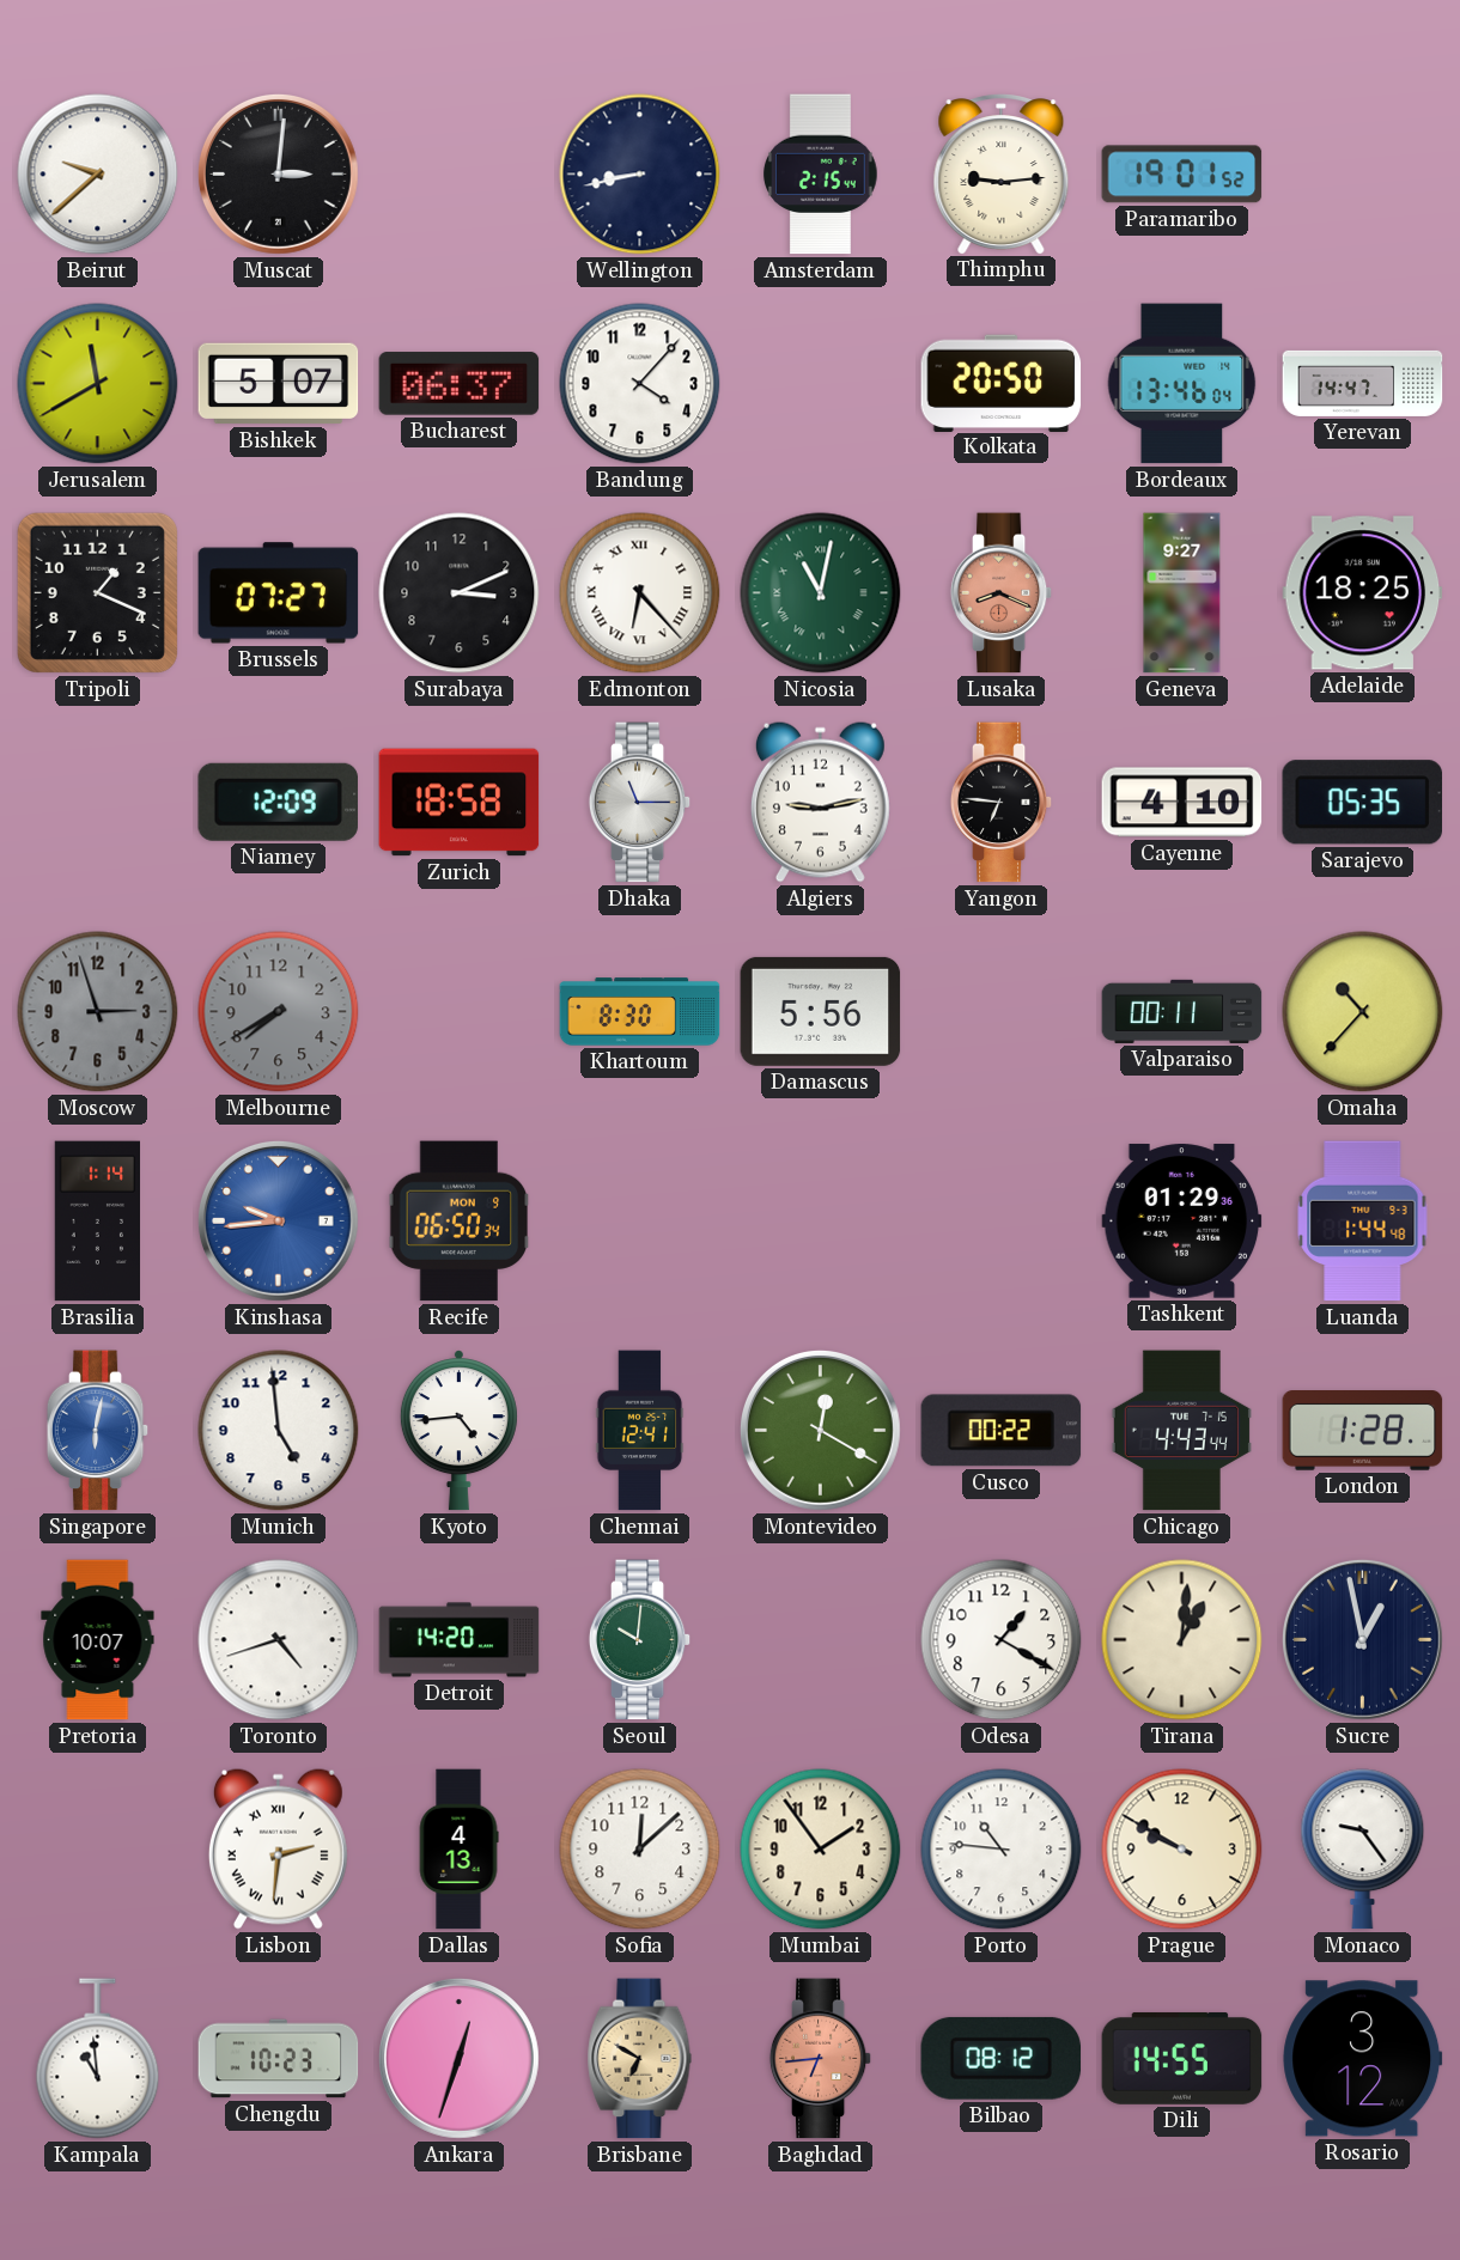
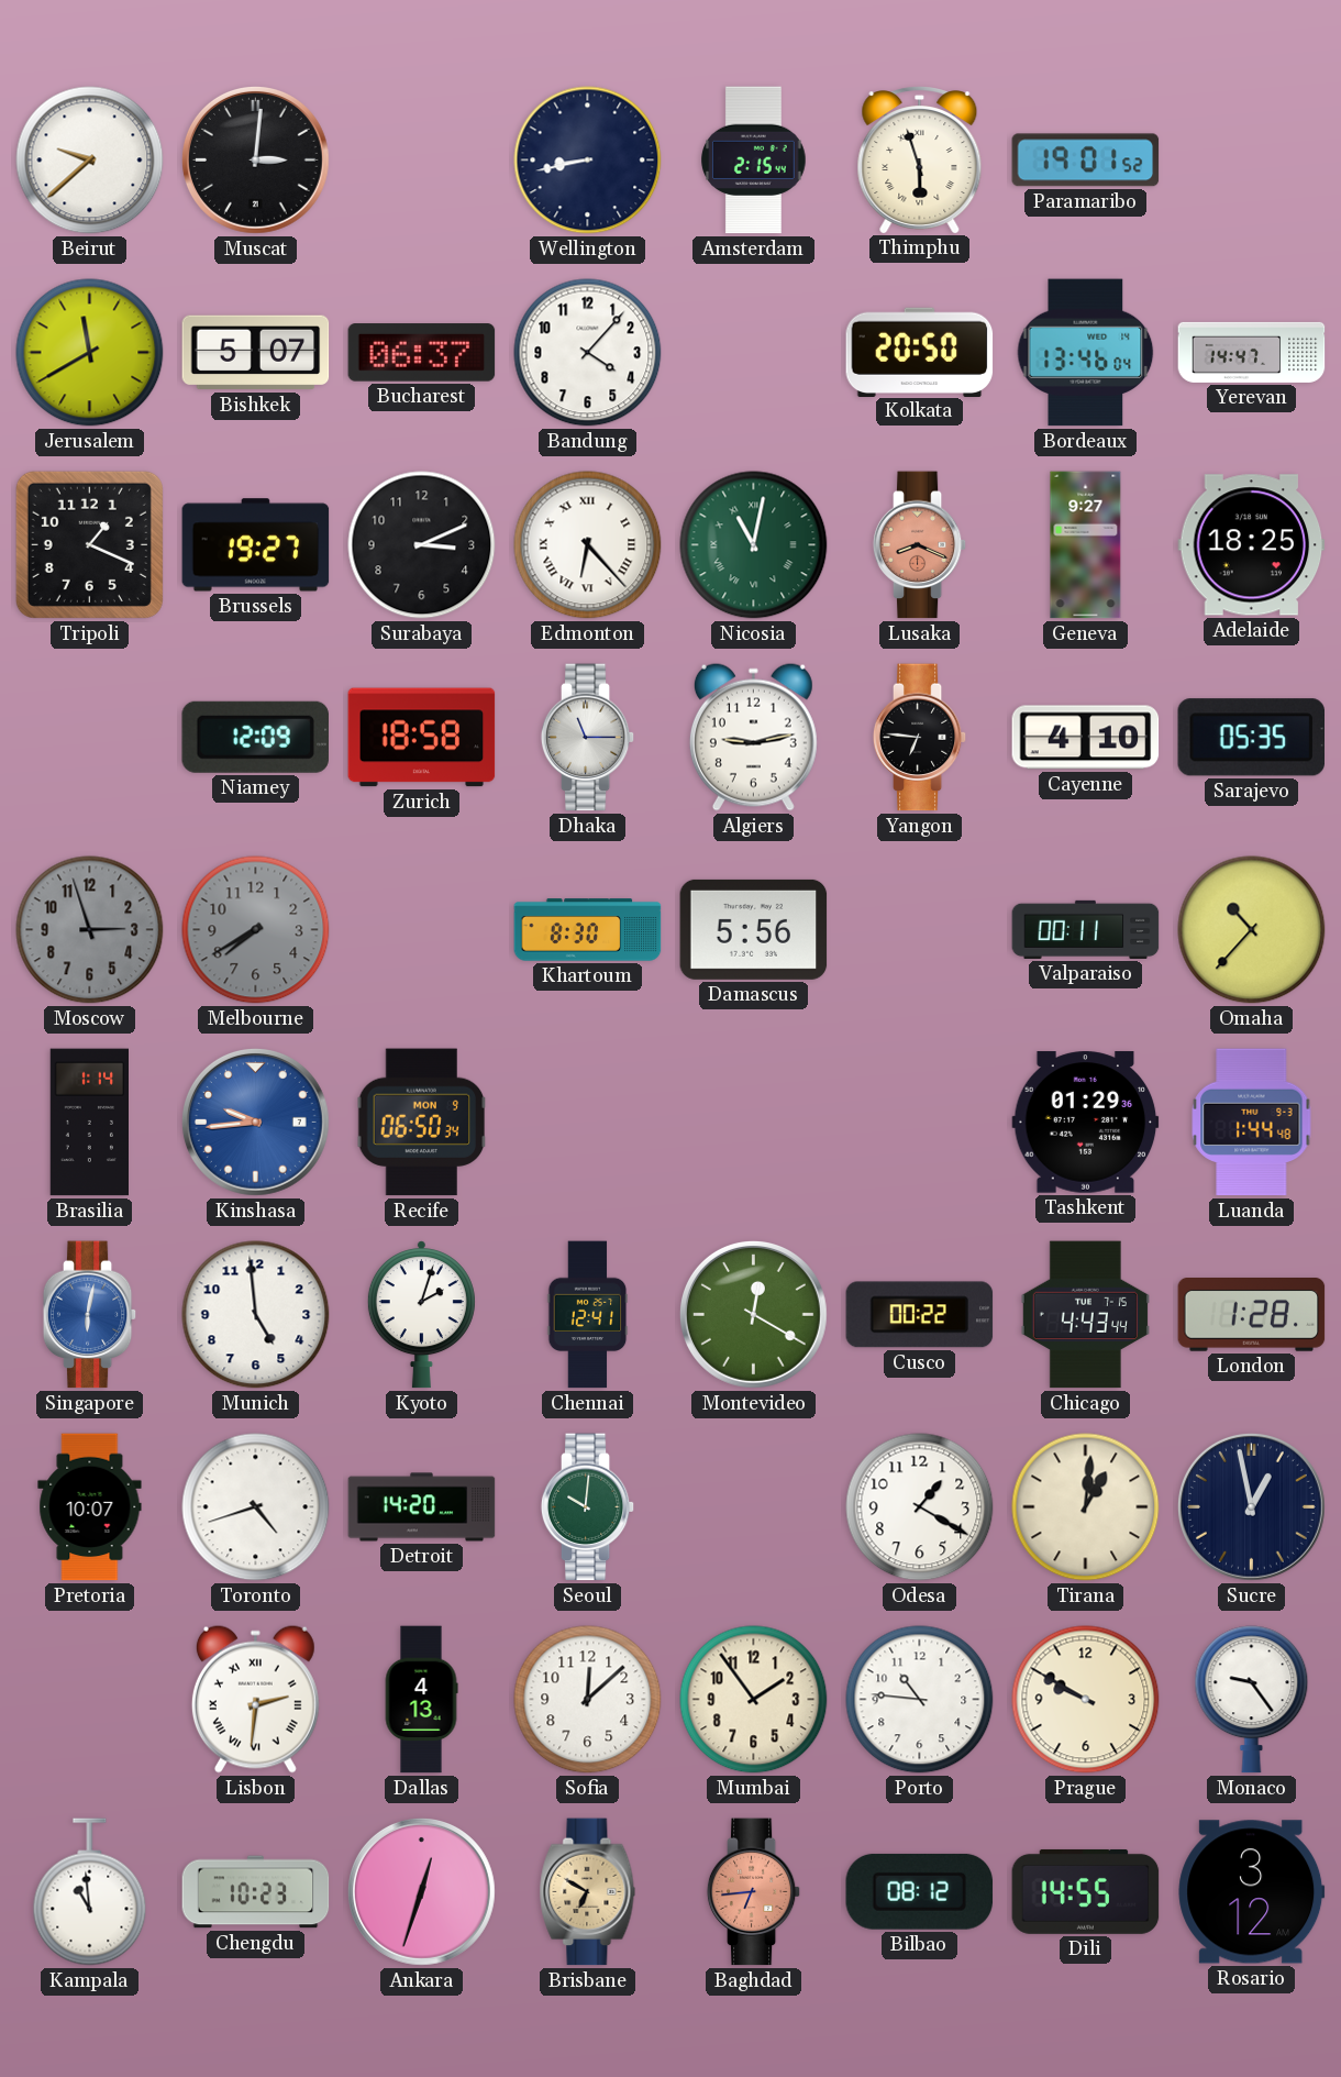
Thimphu: 9:14 -> 5:57 (920, 159)
Brussels: 07:27 -> 19:27 (256, 545)
Kyoto: 4:44 -> 2:03 (421, 1315)
